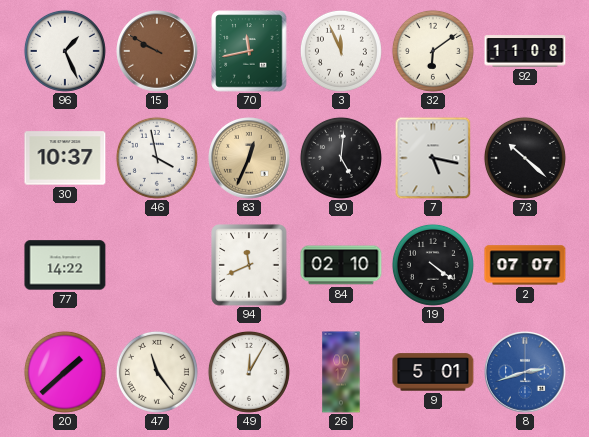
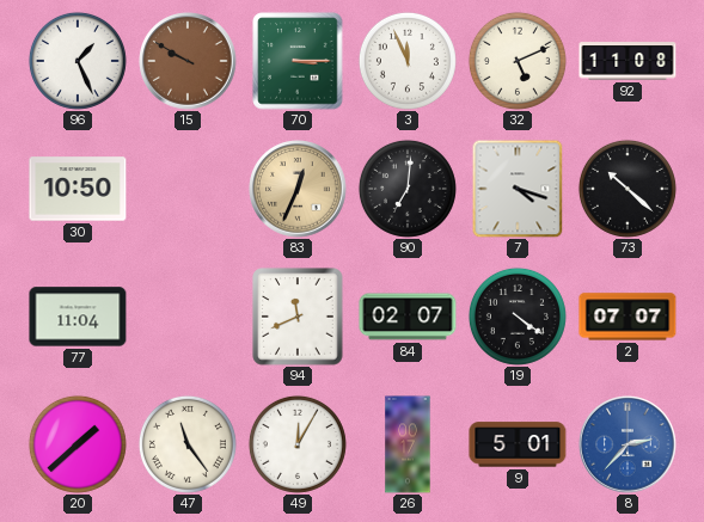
70: 11:43 -> 3:15 (298, 61)
32: 6:09 -> 5:11 (518, 61)
30: 10:37 -> 10:50 (78, 189)
46: 3:58 -> none (157, 158)
90: 5:01 -> 7:01 (408, 189)
7: 5:17 -> 4:18 (518, 189)
77: 14:22 -> 11:04 (78, 317)
84: 02:10 -> 02:07 (408, 317)
8: 2:42 -> 2:37 (628, 444)
